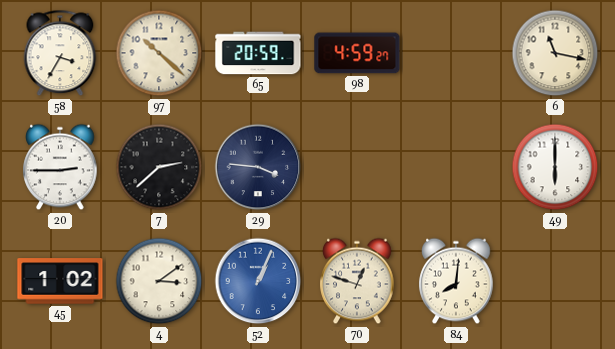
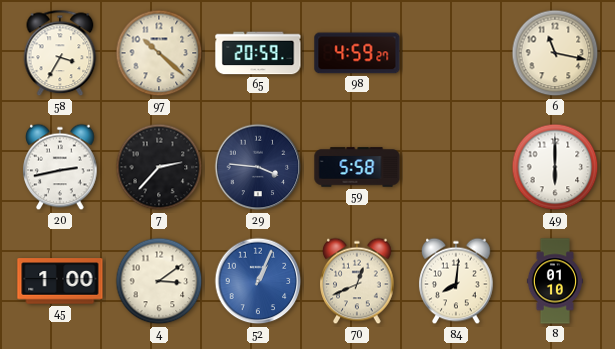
20: 2:45 -> 2:43 (60, 167)
7: 2:38 -> 2:37 (159, 167)
59: none -> 5:58 (357, 167)
45: 1:02 -> 1:00 (60, 281)
70: 12:48 -> 12:41 (357, 281)
8: none -> 01:10 (555, 281)
